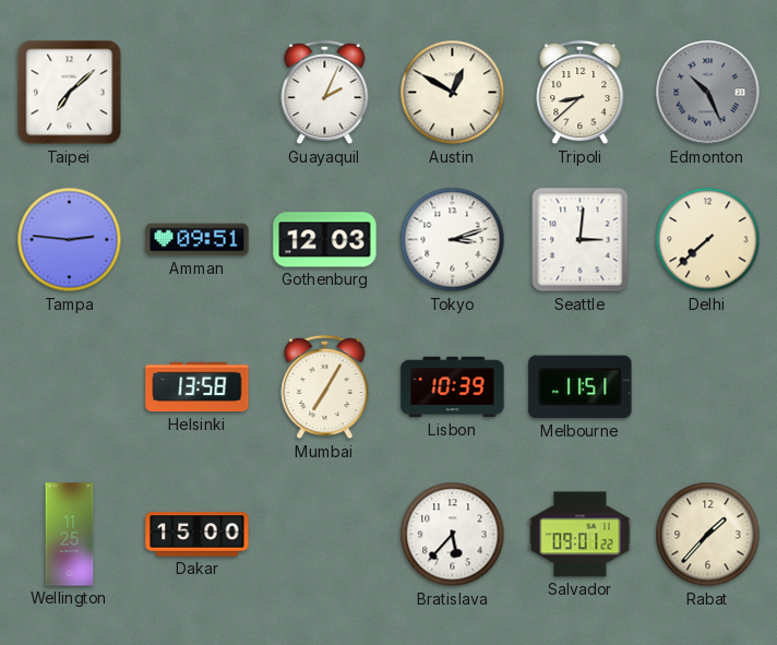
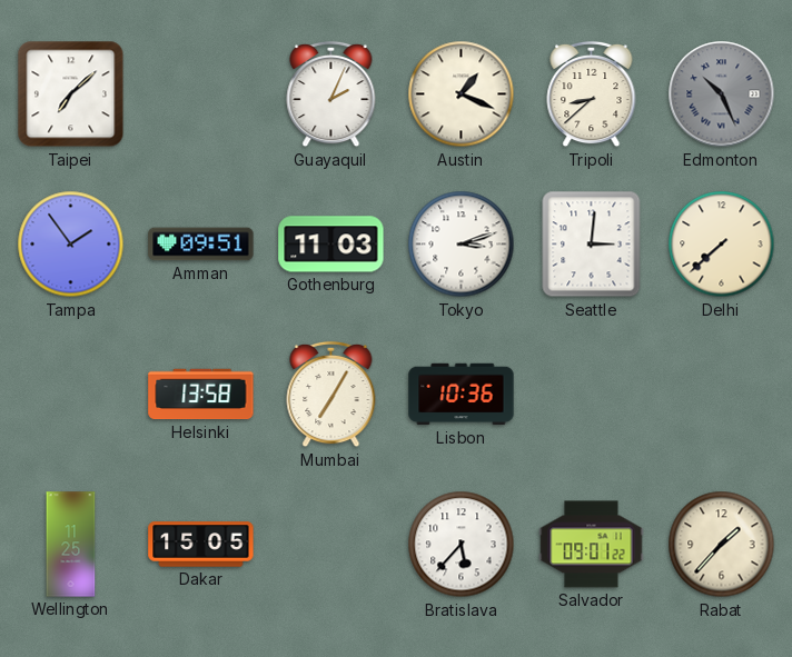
Austin: 12:50 -> 1:19 (462, 94)
Tampa: 2:46 -> 1:54 (71, 245)
Gothenburg: 12:03 -> 11:03 (331, 245)
Lisbon: 10:39 -> 10:36 (462, 395)
Melbourne: 11:51 -> none (581, 387)
Dakar: 15:00 -> 15:05 (201, 545)
